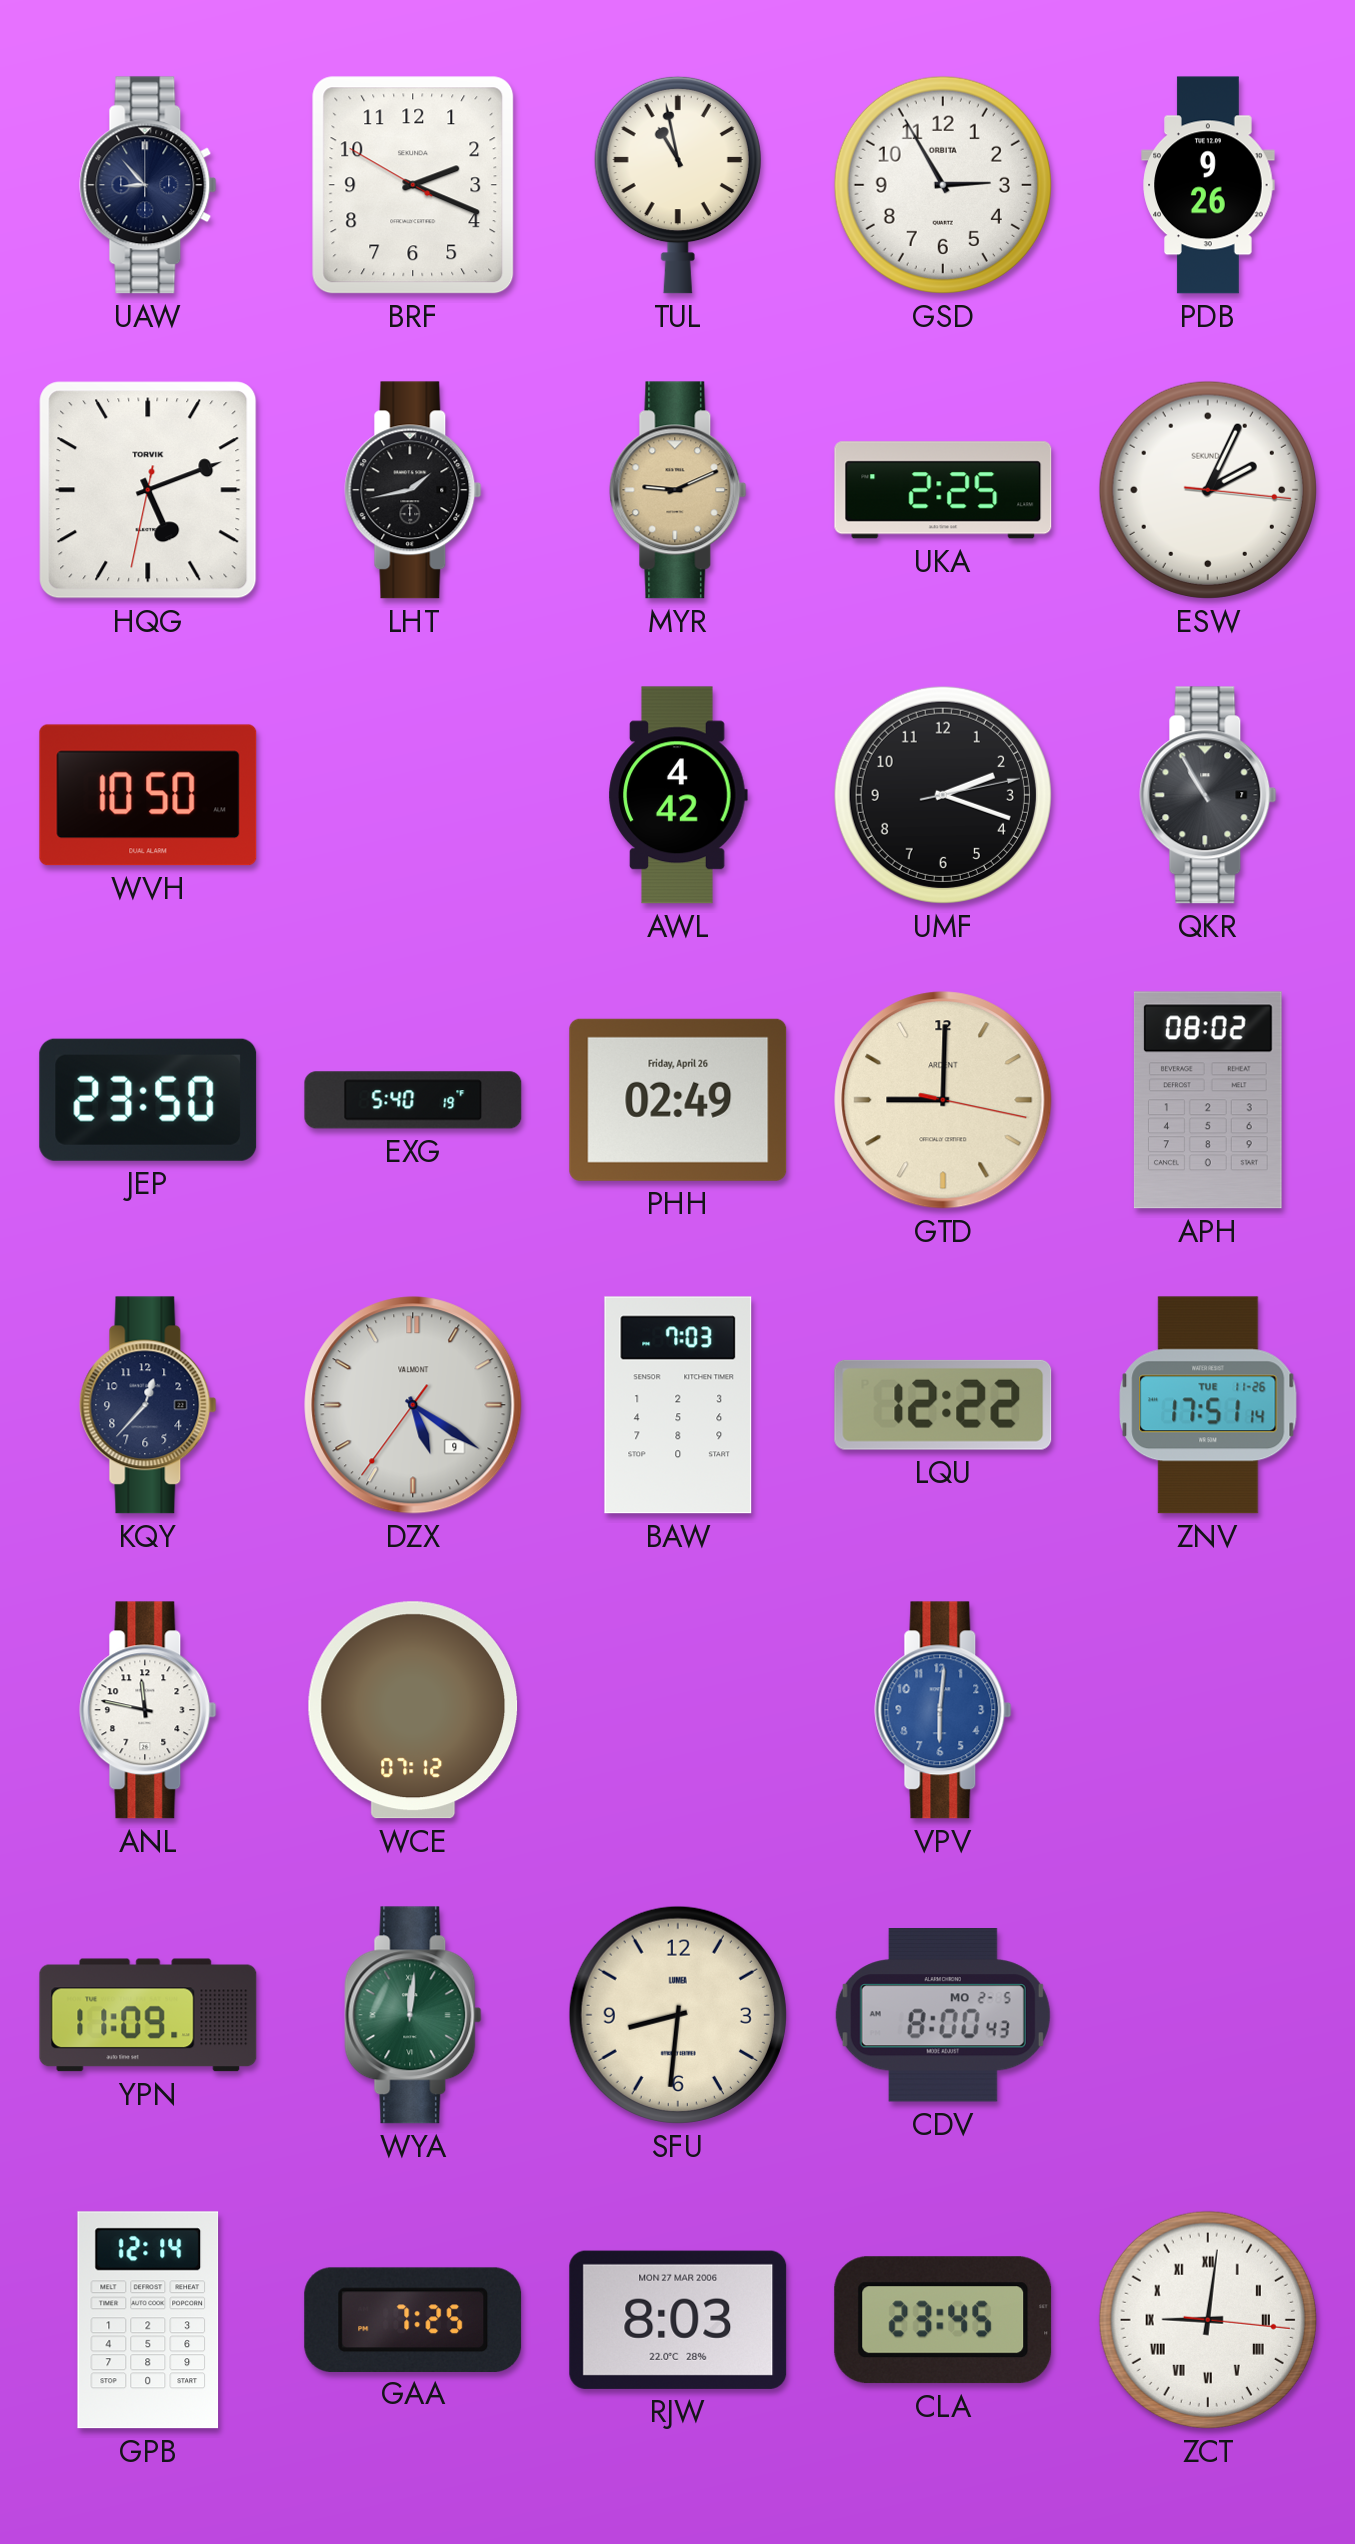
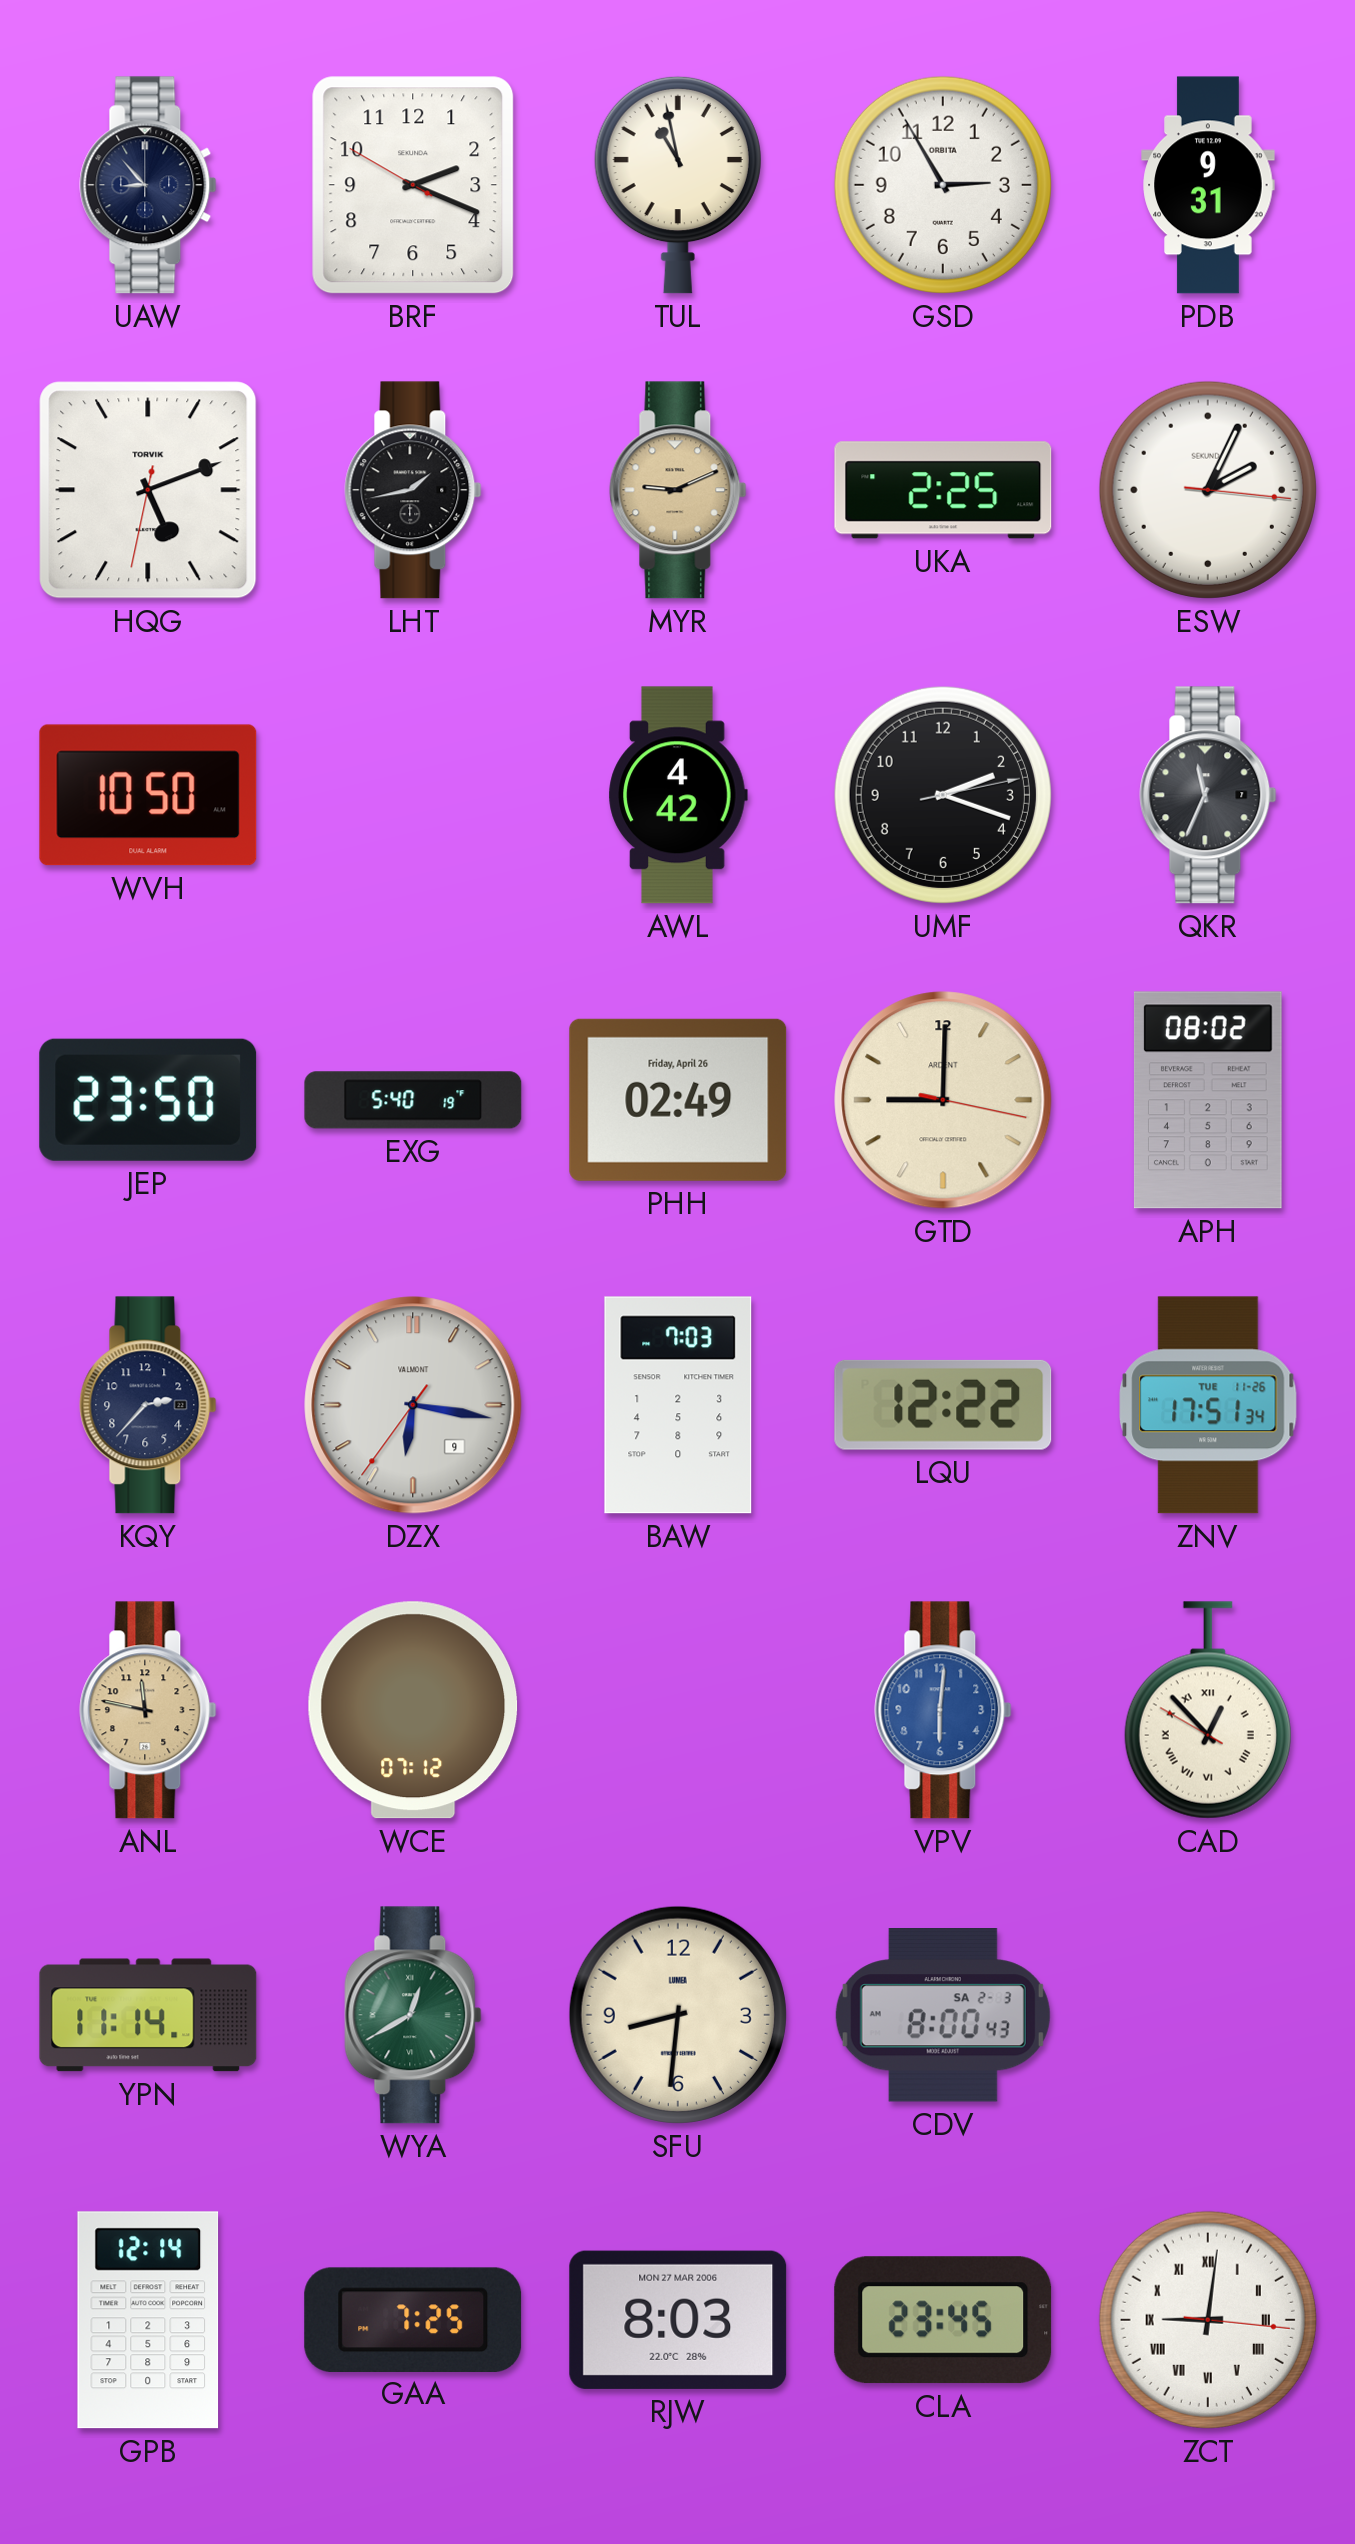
PDB: 9:26 -> 9:31 (1208, 185)
QKR: 10:55 -> 11:34 (1208, 795)
KQY: 12:37 -> 2:37 (148, 1405)
DZX: 5:20 -> 6:16 (413, 1405)
ZNV: 17:51:14 -> 17:51:34 (1208, 1405)
ANL dial: white -> champagne (148, 1710)
CAD: none -> 12:52 (1208, 1710)
YPN: 11:09 -> 11:14 (148, 2015)
WYA: 12:01 -> 12:40 (413, 2015)
CDV date: MO 2-5 -> SA 2-3 (943, 2016)
